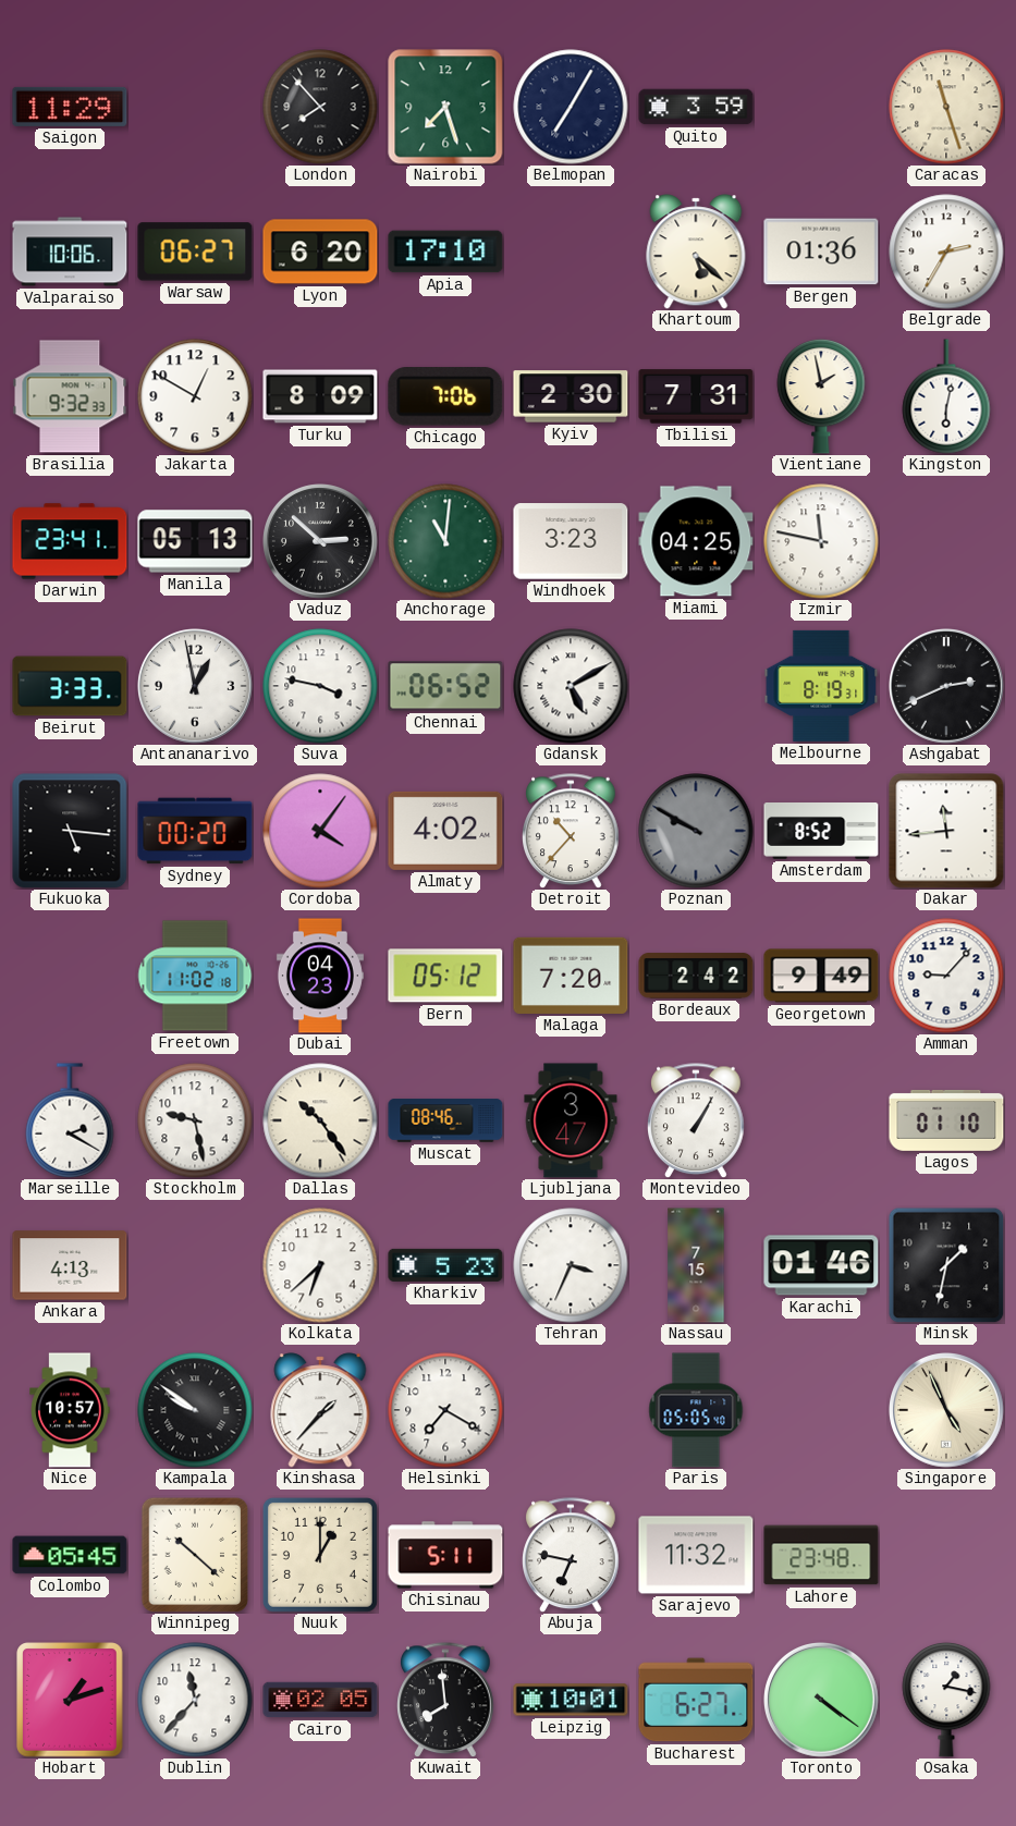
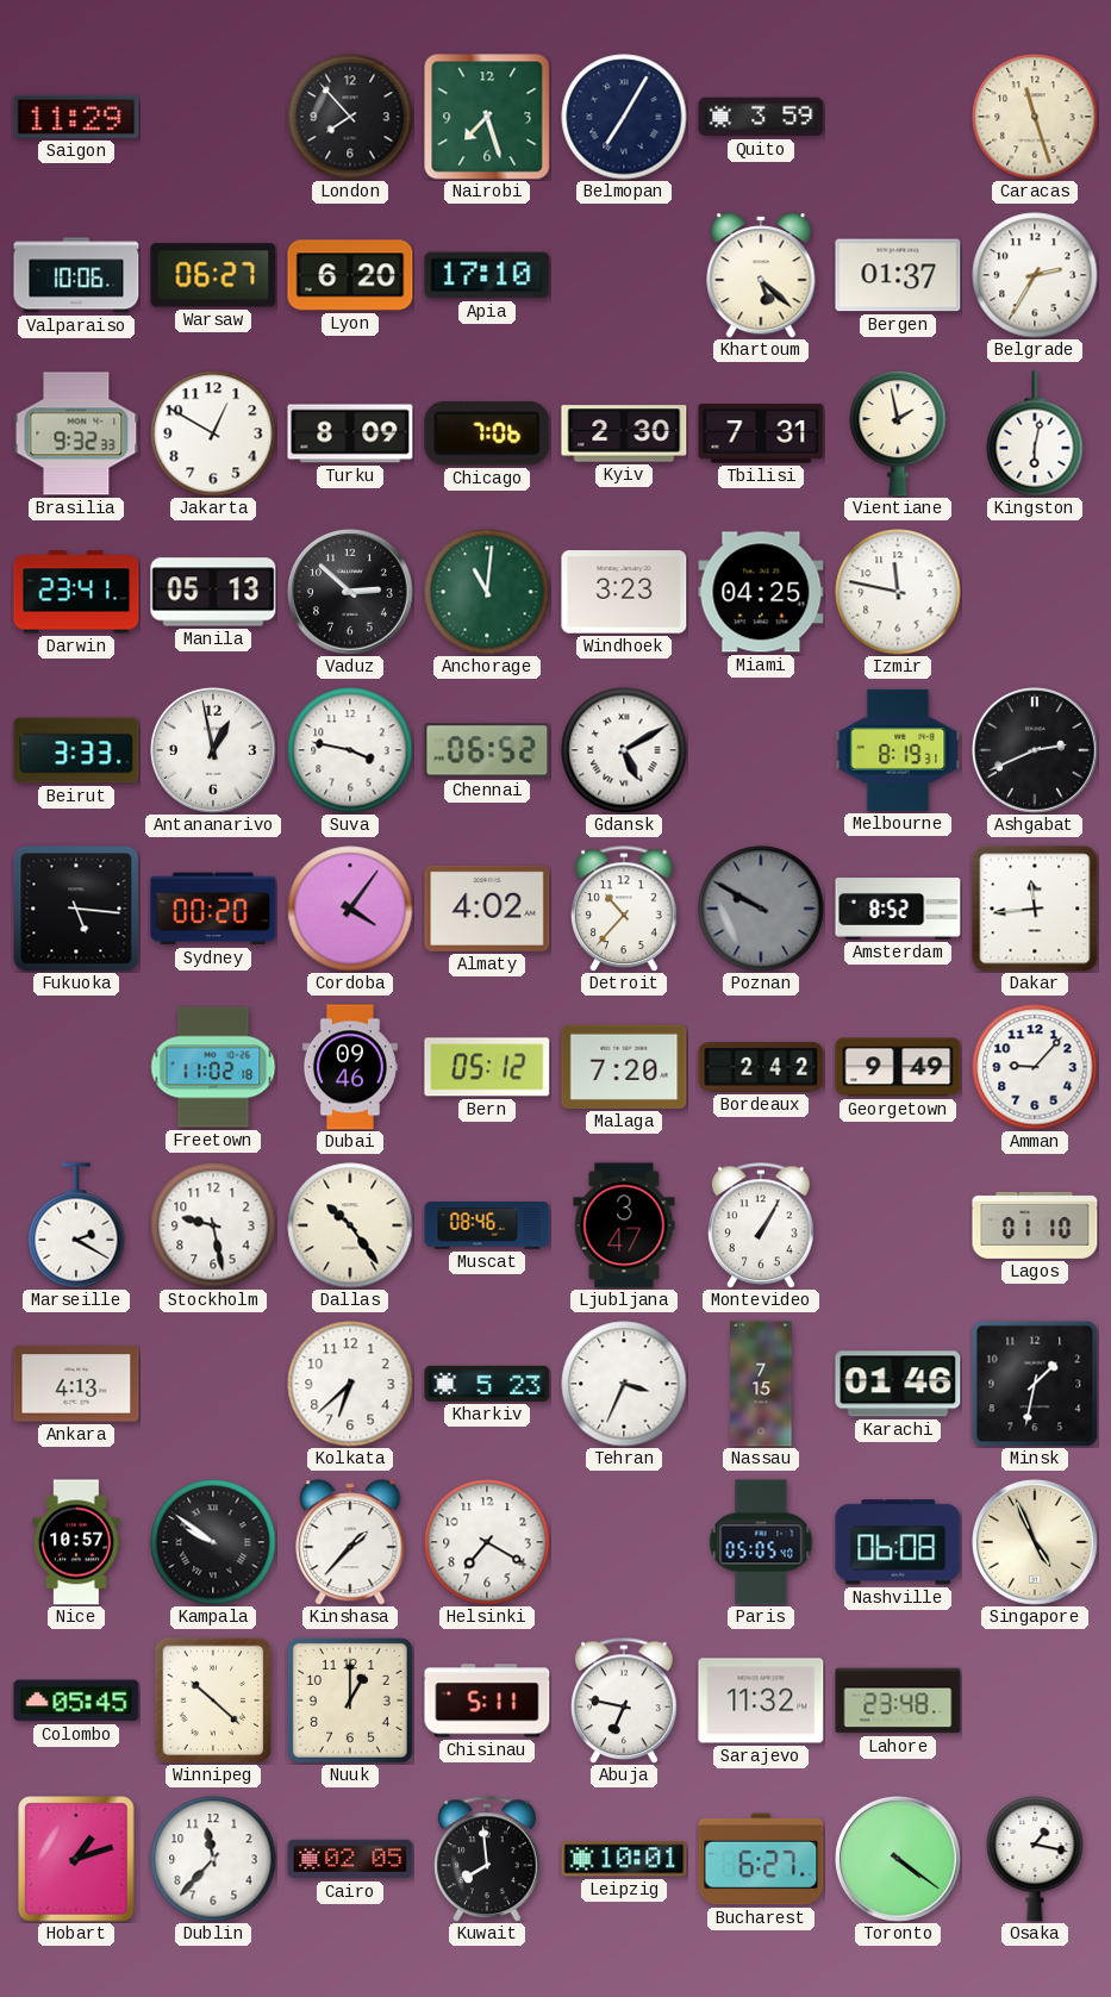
Bergen: 01:36 -> 01:37 (898, 275)
Dubai: 04:23 -> 09:46 (350, 1067)
Nashville: none -> 06:08 (898, 1542)
